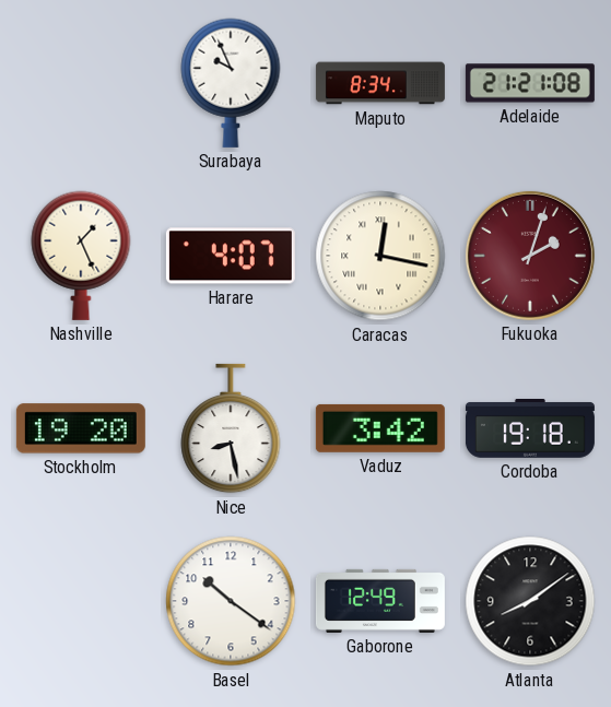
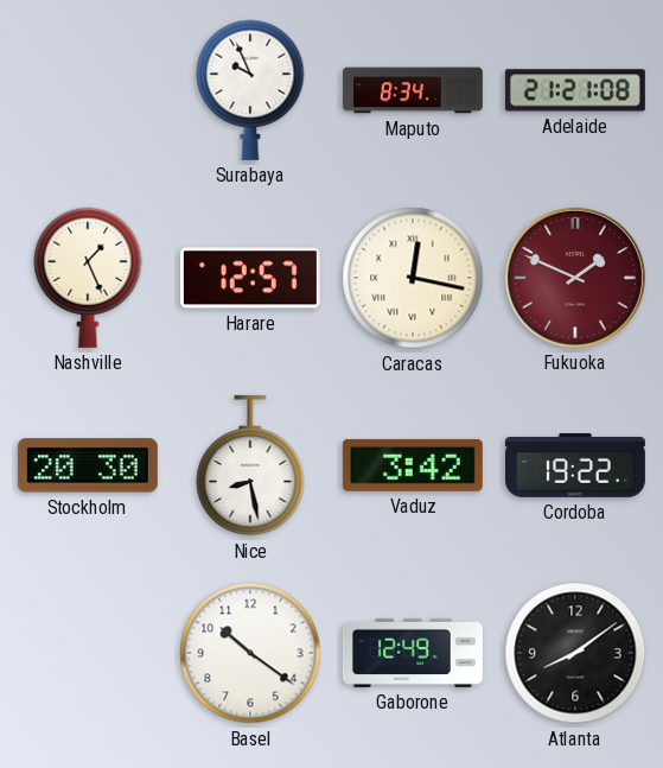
Harare: 4:07 -> 12:57 (250, 278)
Fukuoka: 2:03 -> 1:49 (575, 278)
Stockholm: 19:20 -> 20:30 (88, 465)
Cordoba: 19:18 -> 19:22 (575, 466)
